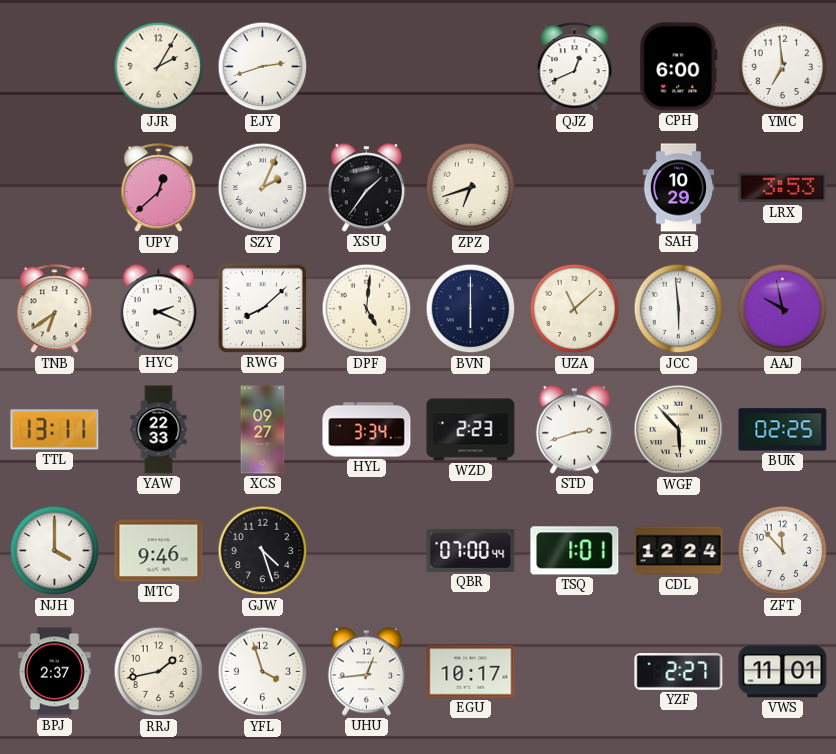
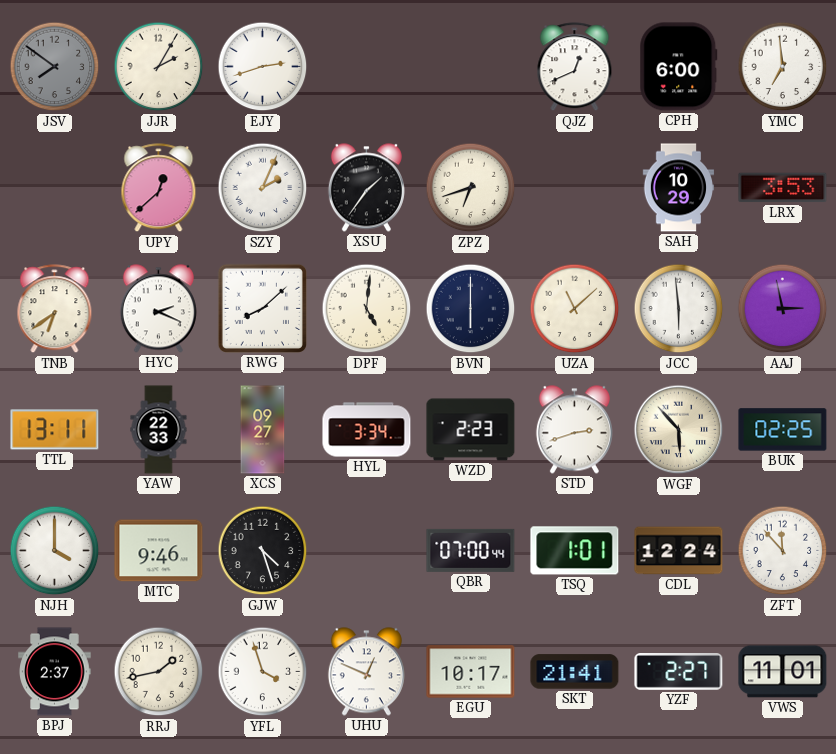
JSV: none -> 7:51 (55, 67)
AAJ: 9:58 -> 2:58 (783, 309)
UHU: 12:44 -> 12:49 (366, 672)
SKT: none -> 21:41 (575, 672)
